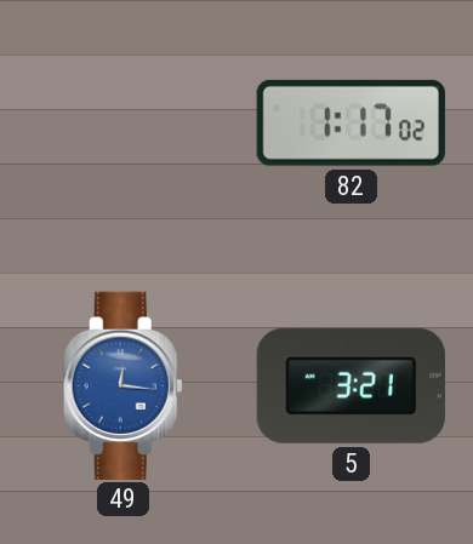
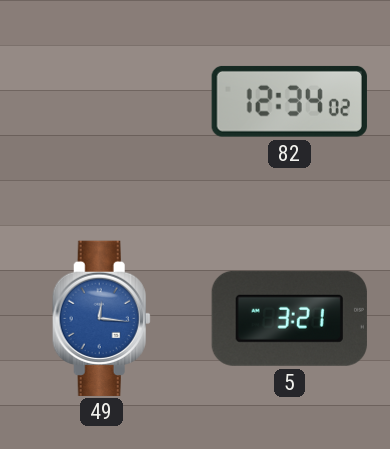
82: 1:17 -> 12:34 (289, 101)
